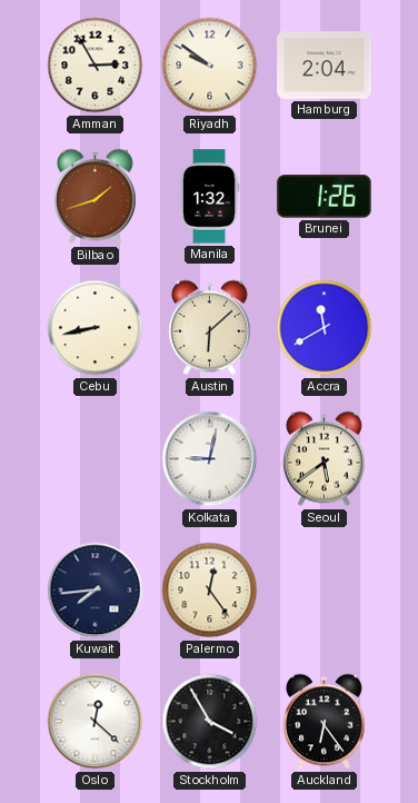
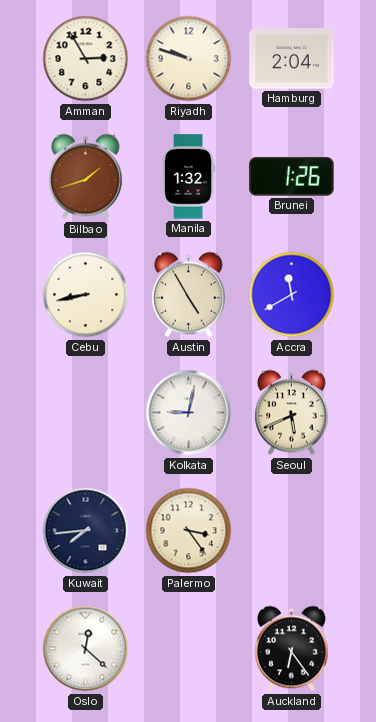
Riyadh: 9:51 -> 9:48 (189, 59)
Austin: 6:08 -> 4:55 (189, 295)
Seoul: 5:39 -> 5:41 (292, 413)
Palermo: 12:24 -> 3:24 (189, 531)
Stockholm: 3:55 -> none (210, 722)
